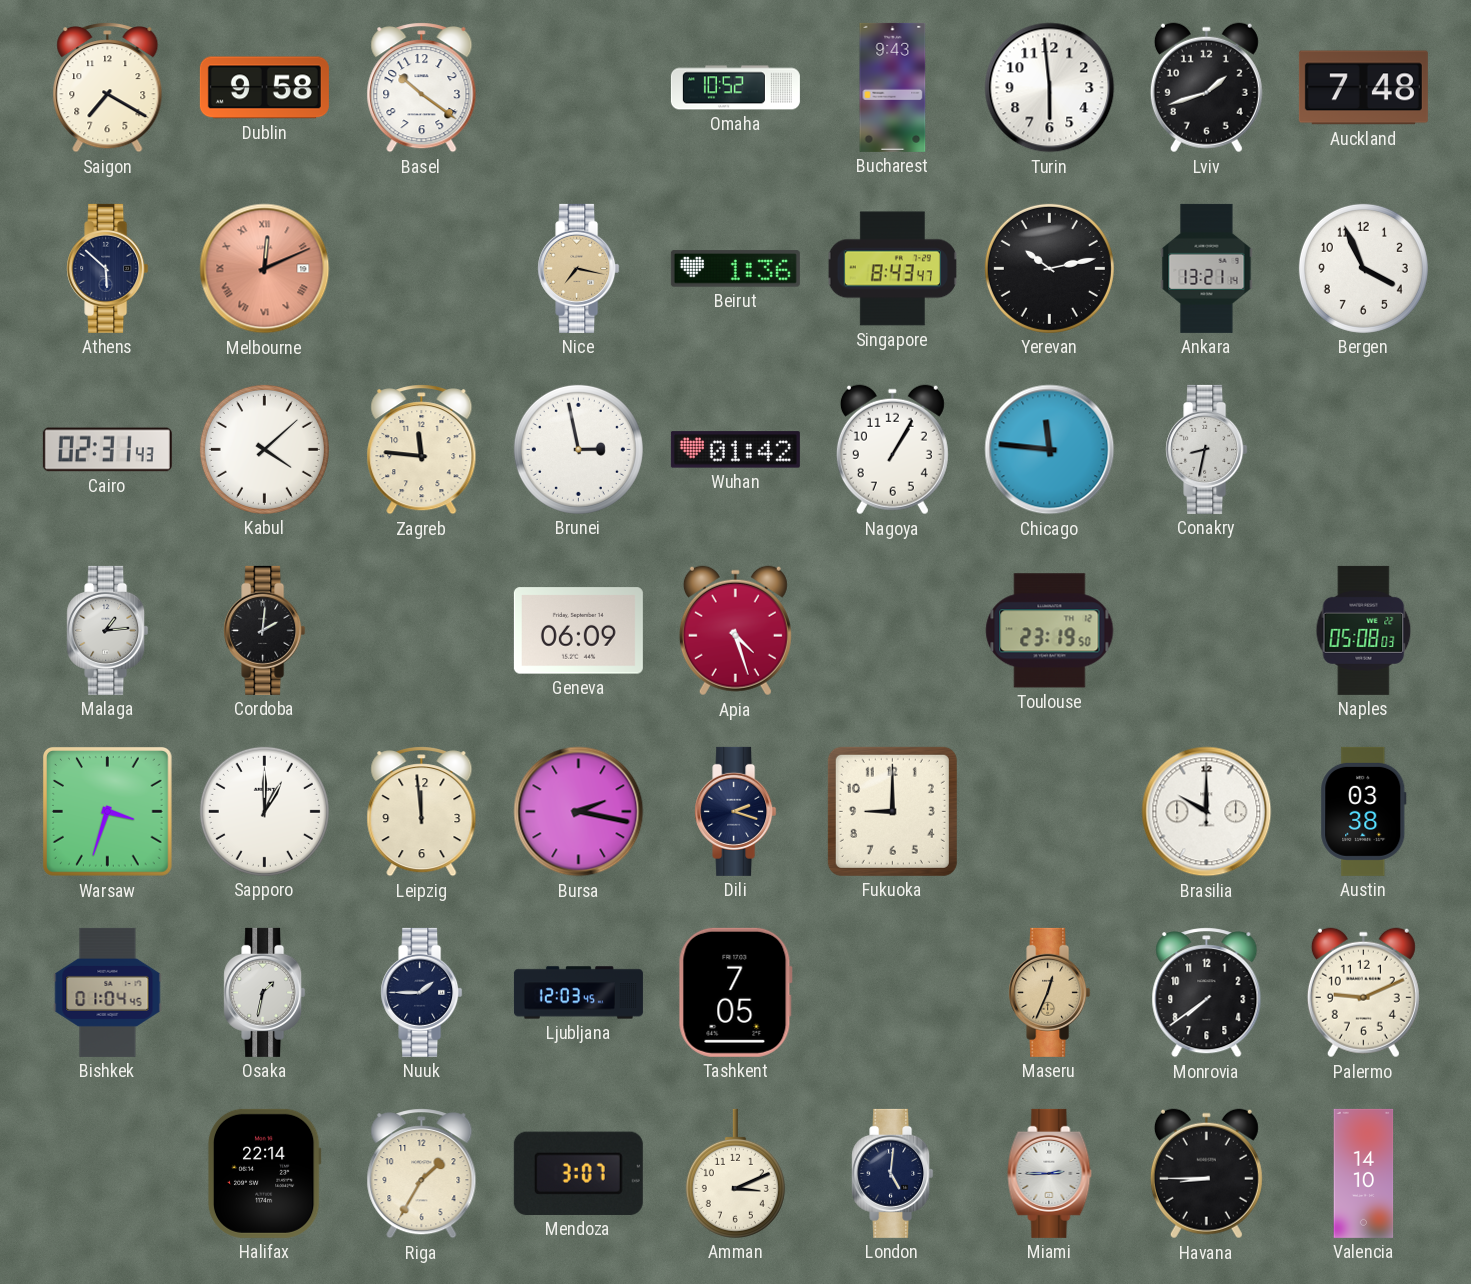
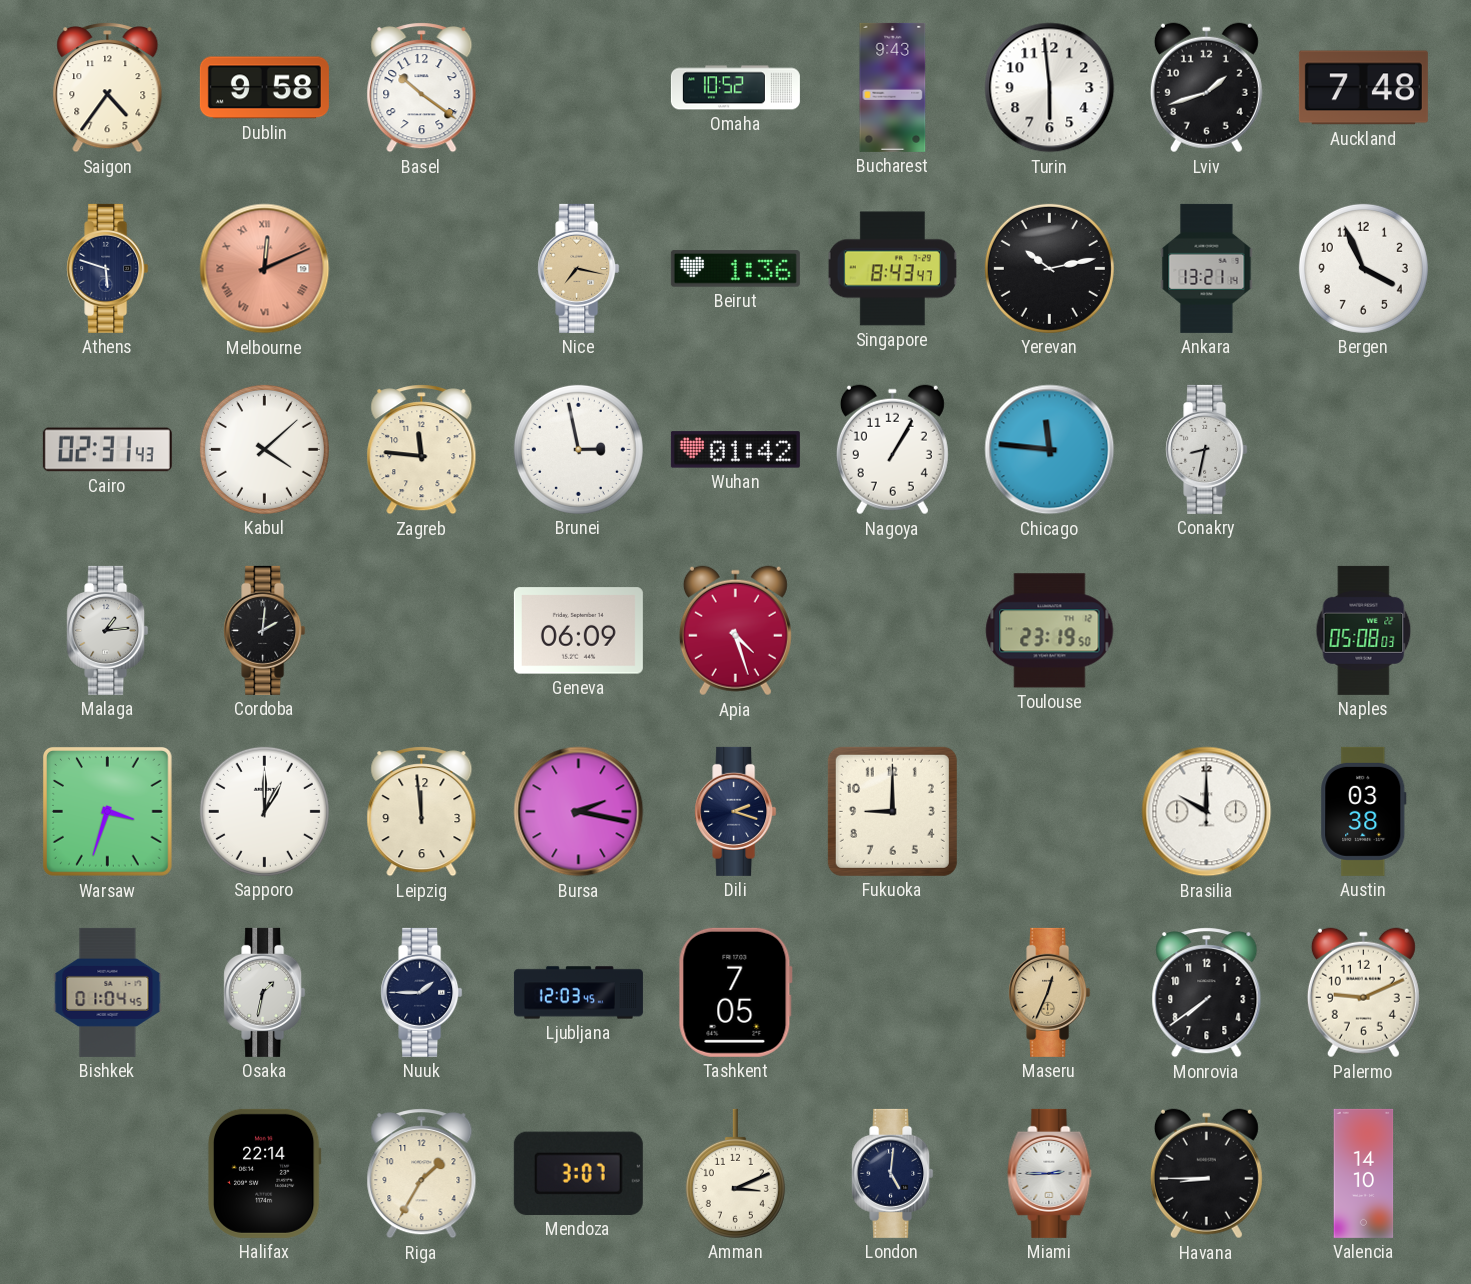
Saigon: 7:20 -> 4:36 (108, 88)
Athens: 5:52 -> 5:48 (108, 268)
